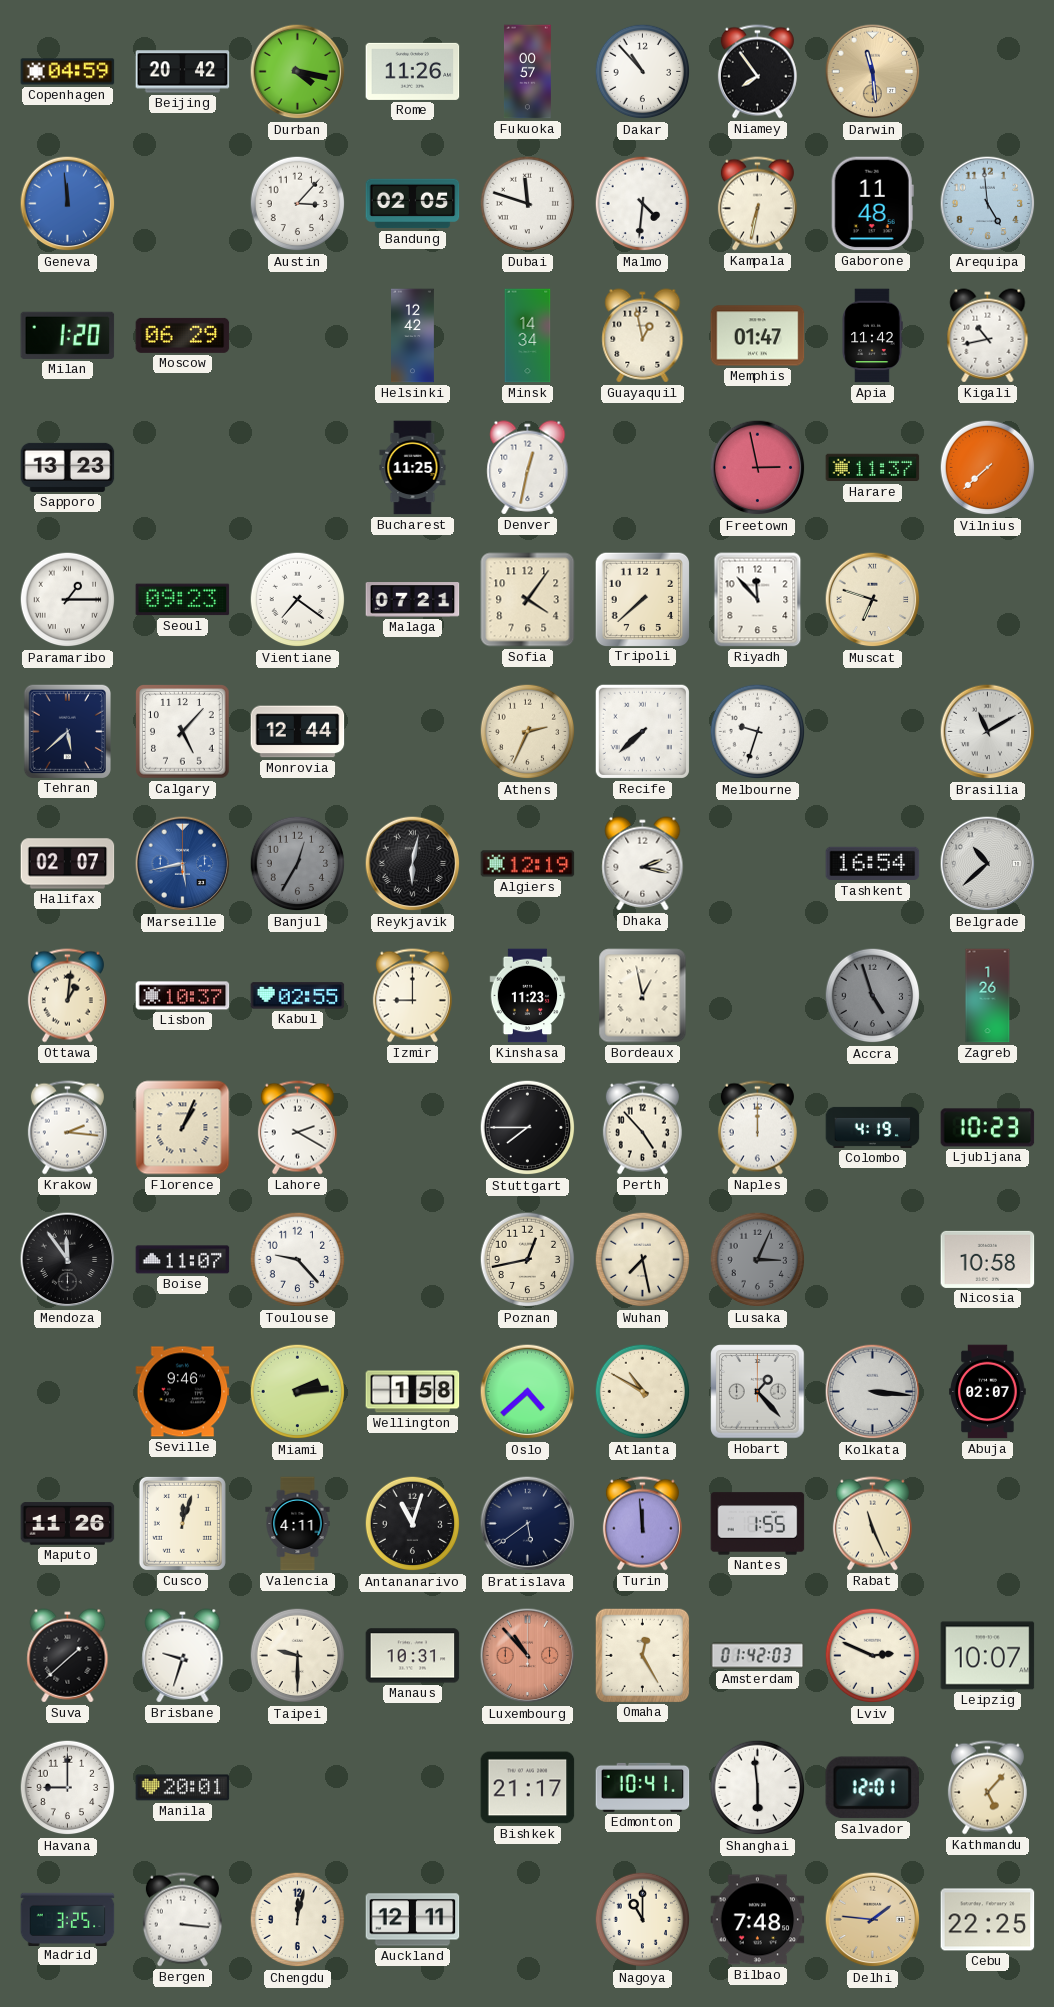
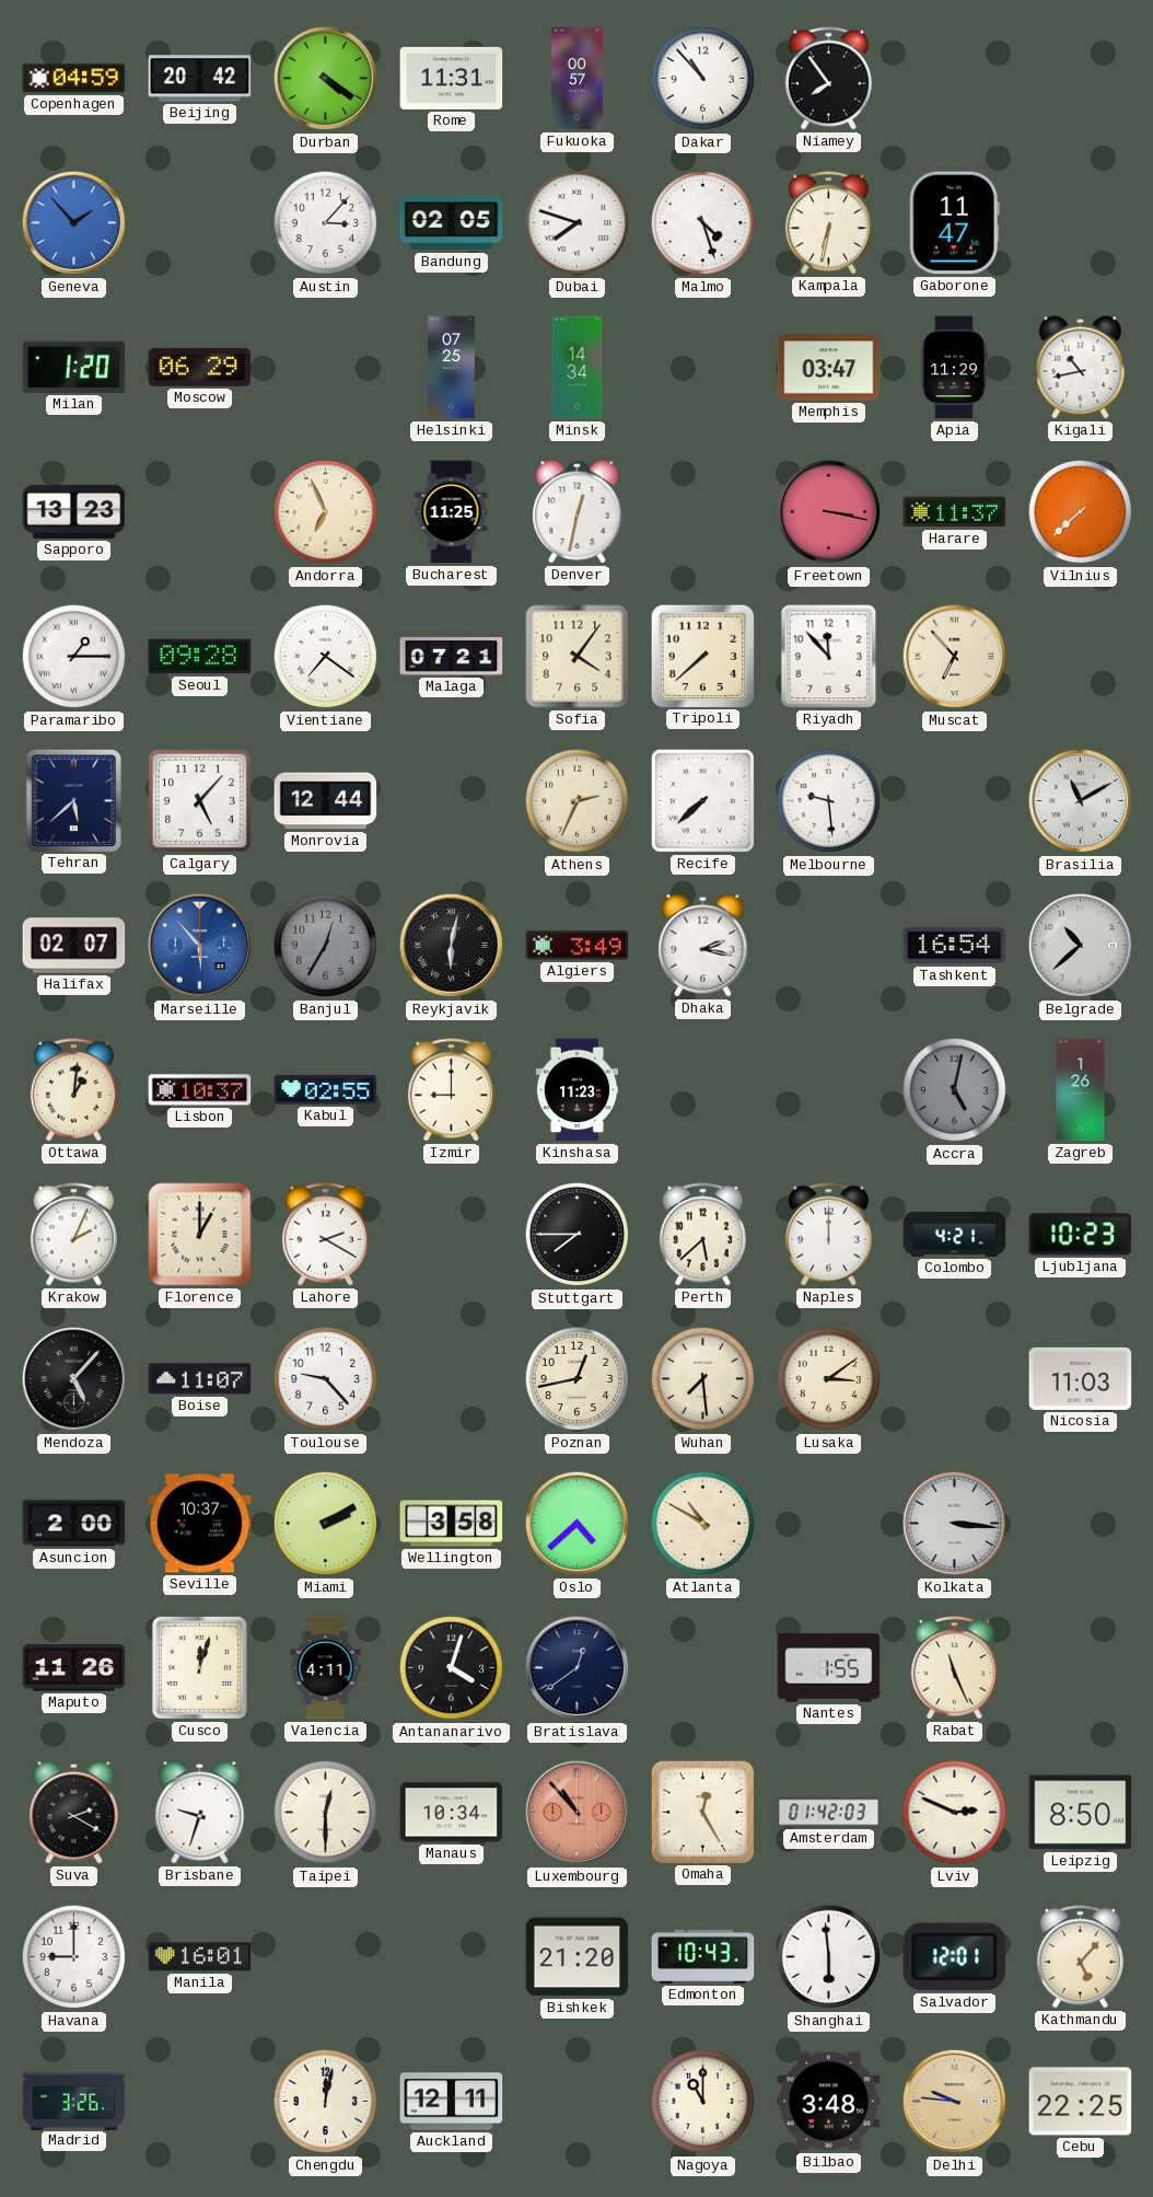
Durban: 4:17 -> 4:21 (326, 79)
Rome: 11:26 -> 11:31 (452, 78)
Darwin: 11:29 -> none (873, 72)
Geneva: 11:59 -> 1:53 (74, 223)
Dubai: 11:48 -> 7:48 (578, 223)
Malmo: 4:31 -> 4:27 (703, 223)
Gaborone: 11:48 -> 11:47 (954, 223)
Arequipa: 4:59 -> none (988, 204)
Helsinki: 12:42 -> 07:25 (452, 368)
Guayaquil: 12:58 -> none (643, 336)
Memphis: 01:47 -> 03:47 (829, 368)
Apia: 11:42 -> 11:29 (954, 368)
Andorra: none -> 6:56 (326, 512)
Freetown: 2:58 -> 3:17 (829, 512)
Seoul: 09:23 -> 09:28 (200, 657)
Muscat: 6:48 -> 6:53 (955, 657)
Melbourne: 9:33 -> 9:29 (829, 801)
Marseille: 5:43 -> 5:53 (200, 946)
Algiers: 12:19 -> 3:49 (578, 946)
Bordeaux: 12:58 -> none (643, 996)
Accra: 4:57 -> 5:02 (955, 1090)
Krakow: 2:16 -> 2:04 (73, 1235)
Florence: 1:04 -> 1:00 (200, 1235)
Perth: 4:53 -> 5:38 (702, 1235)
Colombo: 4:19 -> 4:21 (955, 1234)
Mendoza: 11:54 -> 5:07 (74, 1379)
Wuhan: 7:28 -> 7:29 (703, 1379)
Lusaka: 3:04 -> 3:09 (829, 1379)
Lusaka dial: grey -> cream (829, 1379)
Nicosia: 10:58 -> 11:03 (1081, 1378)
Asuncion: none -> 2:00 (74, 1524)
Seville: 9:46 -> 10:37 (200, 1524)
Miami: 2:14 -> 2:10 (326, 1524)
Wellington: 1:58 -> 3:58 (452, 1524)
Hobart: 1:23 -> none (758, 1392)
Abuja: 02:07 -> none (988, 1392)
Antananarivo: 11:03 -> 4:03 (452, 1668)
Bratislava: 5:39 -> 12:39 (578, 1668)
Turin: 11:59 -> none (642, 1524)
Suva: 1:38 -> 2:20 (74, 1813)
Taipei: 9:30 -> 12:30 (326, 1813)
Manaus: 10:31 -> 10:34 (452, 1813)
Leipzig: 10:07 -> 8:50 (1081, 1813)
Manila: 20:01 -> 16:01 (200, 1957)
Bishkek: 21:17 -> 21:20 (578, 1957)
Edmonton: 10:41 -> 10:43 (703, 1956)
Madrid: 3:25 -> 3:26 (74, 2101)
Bergen: 3:16 -> none (182, 1920)
Bilbao: 7:48 -> 3:48 (829, 2102)
Delhi: 1:46 -> 9:46 (955, 2102)
